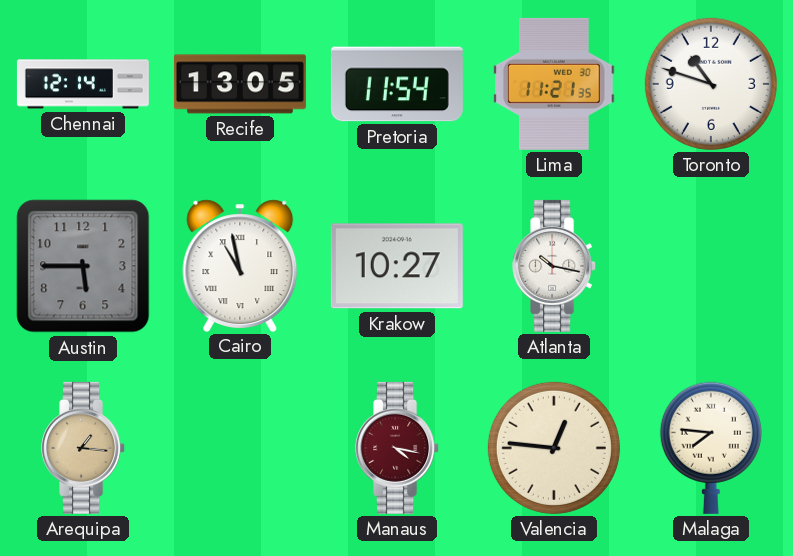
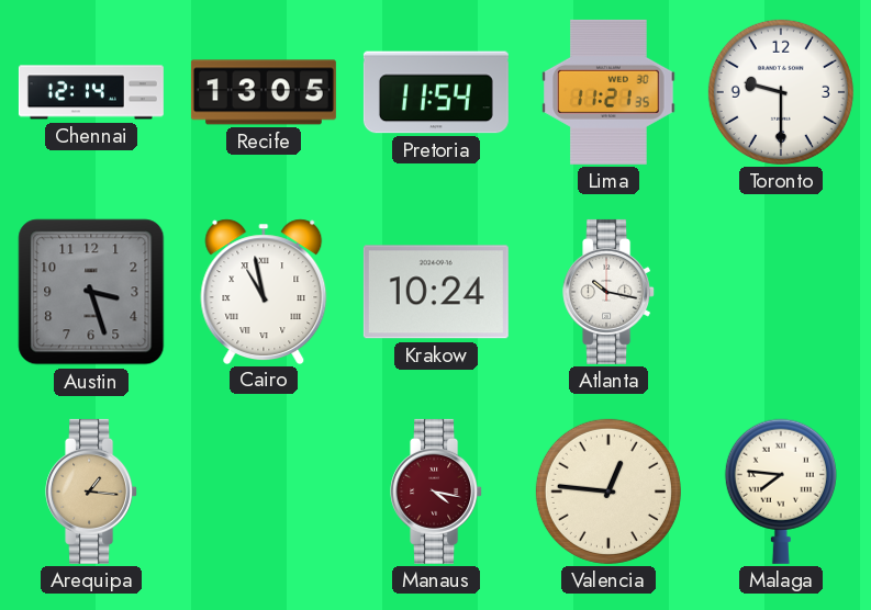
Toronto: 10:48 -> 9:30 (781, 92)
Austin: 5:45 -> 3:27 (91, 292)
Krakow: 10:27 -> 10:24 (436, 292)
